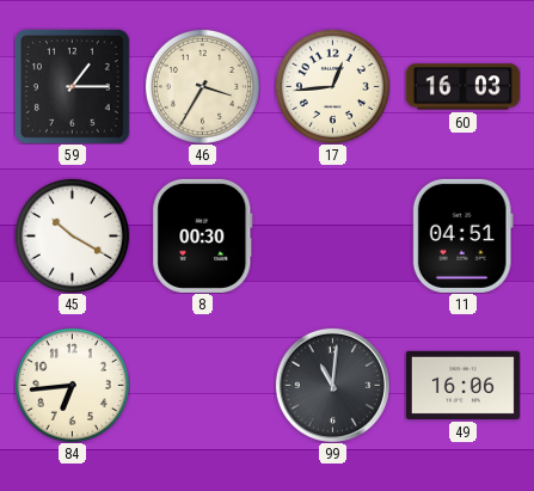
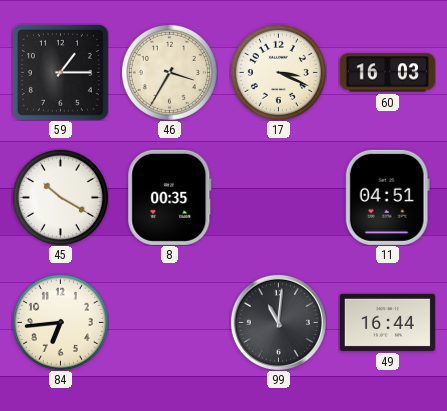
17: 12:44 -> 3:19 (278, 72)
8: 00:30 -> 00:35 (170, 197)
49: 16:06 -> 16:44 (387, 322)
